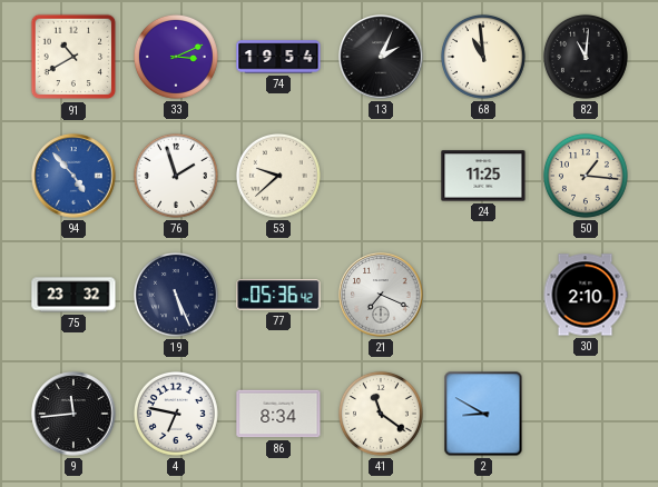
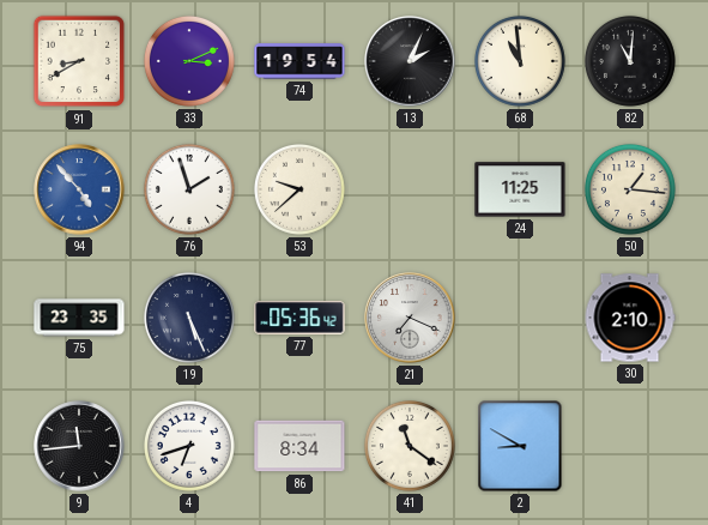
91: 10:40 -> 8:40 (79, 61)
75: 23:32 -> 23:35 (79, 318)
4: 6:47 -> 6:42 (189, 446)
